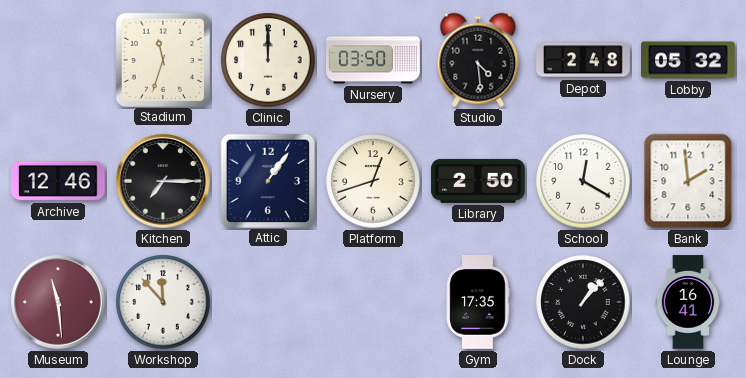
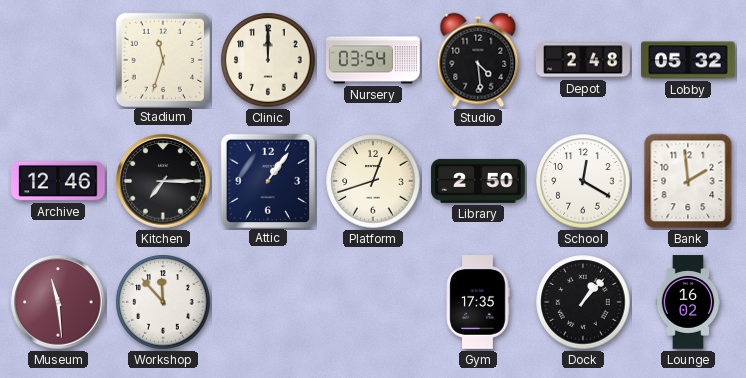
Nursery: 03:50 -> 03:54 (373, 60)
Lounge: 16:41 -> 16:02 (688, 302)
